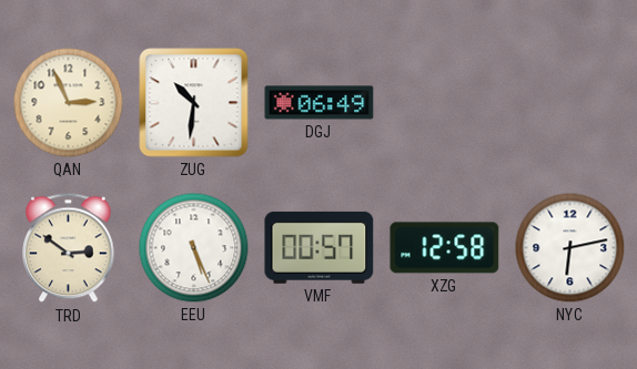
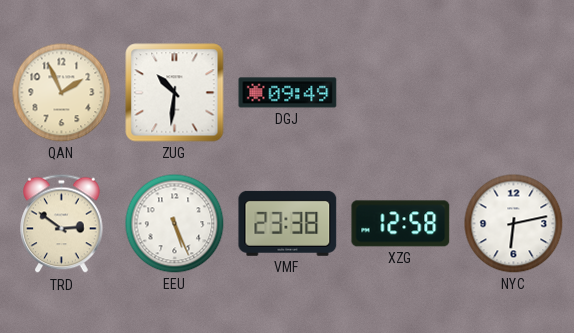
QAN: 2:56 -> 1:56 (62, 93)
DGJ: 06:49 -> 09:49 (288, 93)
VMF: 00:57 -> 23:38 (288, 223)
